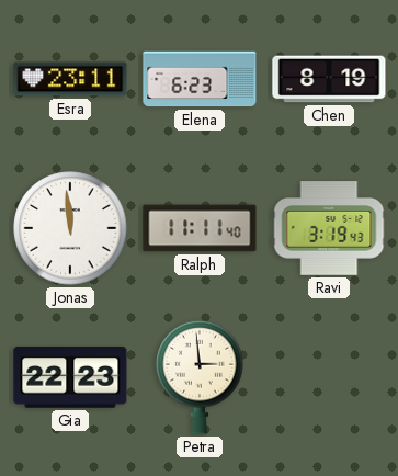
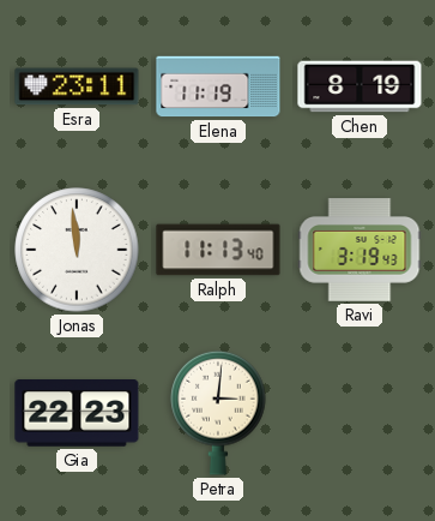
Elena: 6:23 -> 11:19 (218, 86)
Ralph: 11:11 -> 11:13 (218, 250)
Petra: 2:59 -> 3:01 (218, 413)
